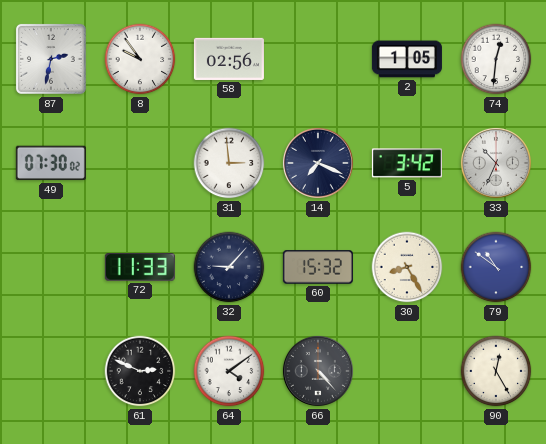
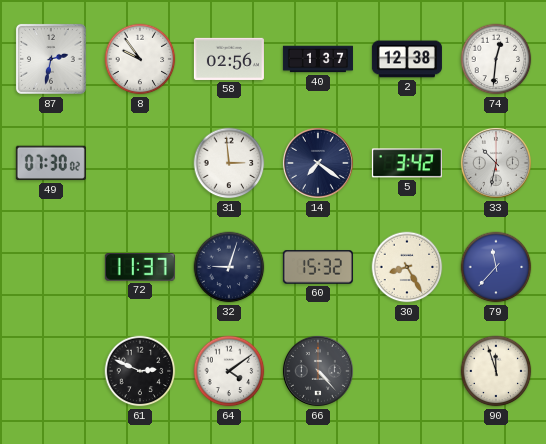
40: none -> 1:37 (318, 59)
2: 1:05 -> 12:38 (407, 59)
14: 7:19 -> 7:21 (318, 163)
33: 10:34 -> 10:32 (496, 163)
72: 11:33 -> 11:37 (140, 268)
32: 9:07 -> 9:03 (229, 267)
79: 10:51 -> 11:37 (496, 267)
90: 12:25 -> 11:57 (496, 371)
